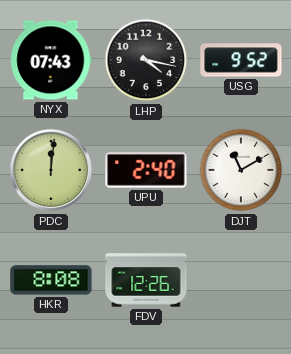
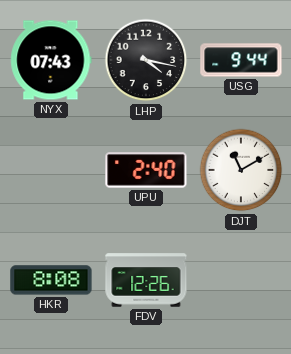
USG: 9:52 -> 9:44 (241, 60)
PDC: 12:01 -> none (51, 170)
